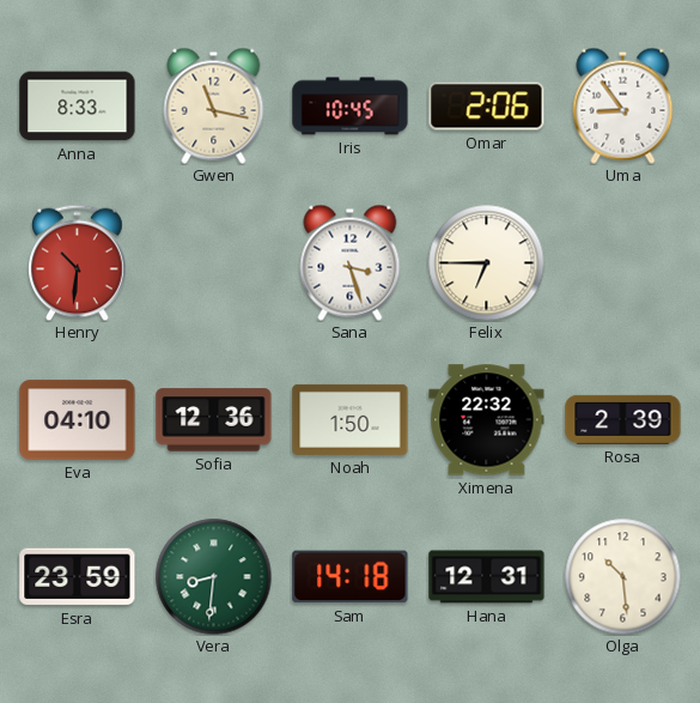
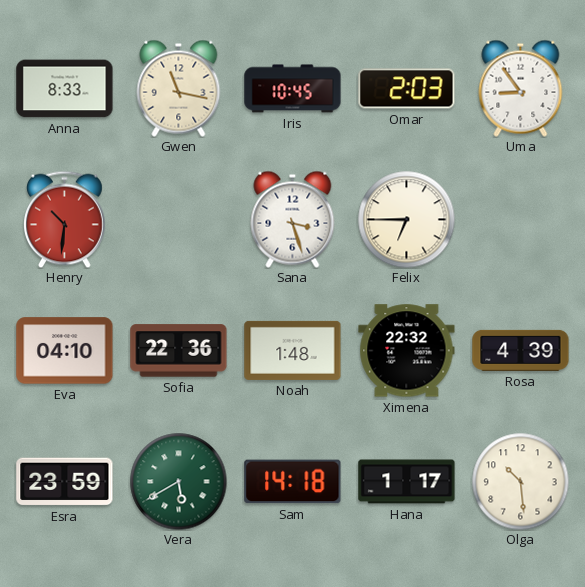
Omar: 2:06 -> 2:03 (407, 89)
Sofia: 12:36 -> 22:36 (179, 351)
Noah: 1:50 -> 1:48 (293, 350)
Rosa: 2:39 -> 4:39 (521, 350)
Vera: 8:31 -> 5:40 (178, 481)
Hana: 12:31 -> 1:17 (407, 482)
